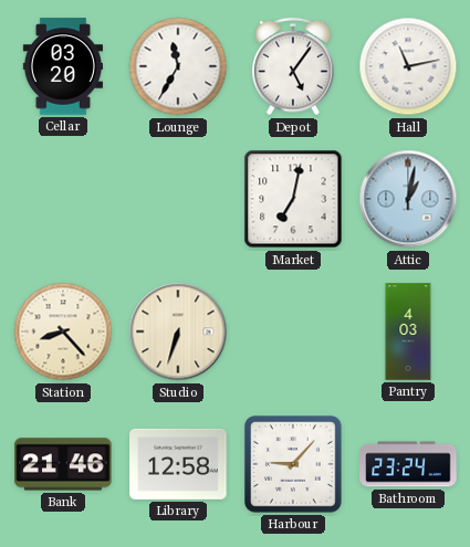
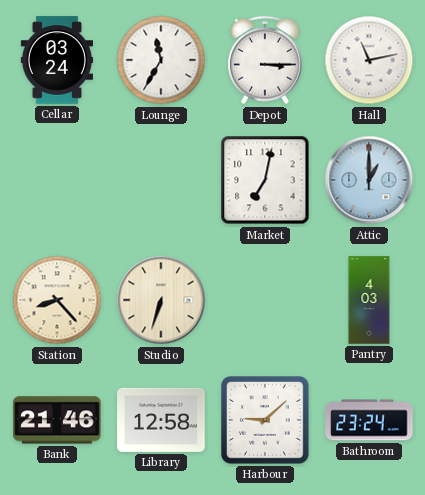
Cellar: 03:20 -> 03:24 (56, 60)
Depot: 5:06 -> 3:15 (265, 60)
Attic: 1:02 -> 1:00 (369, 180)
Harbour: 9:07 -> 9:08 (265, 420)
